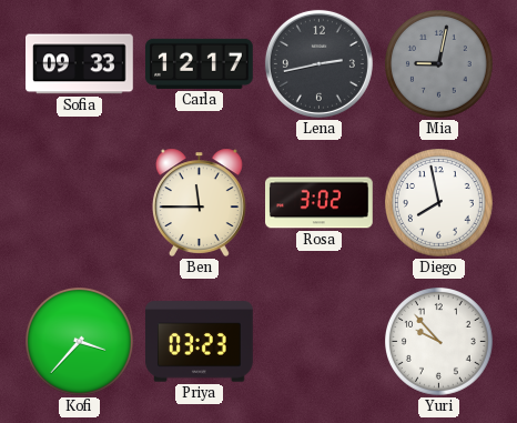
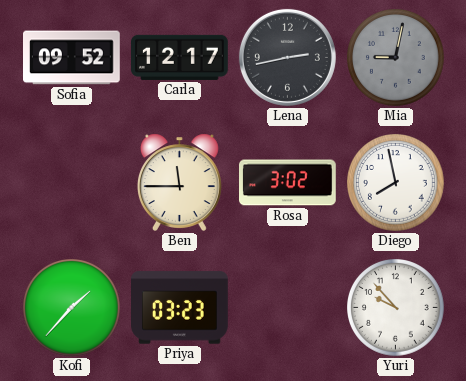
Sofia: 09:33 -> 09:52 (72, 58)
Kofi: 3:37 -> 1:37 (72, 308)
